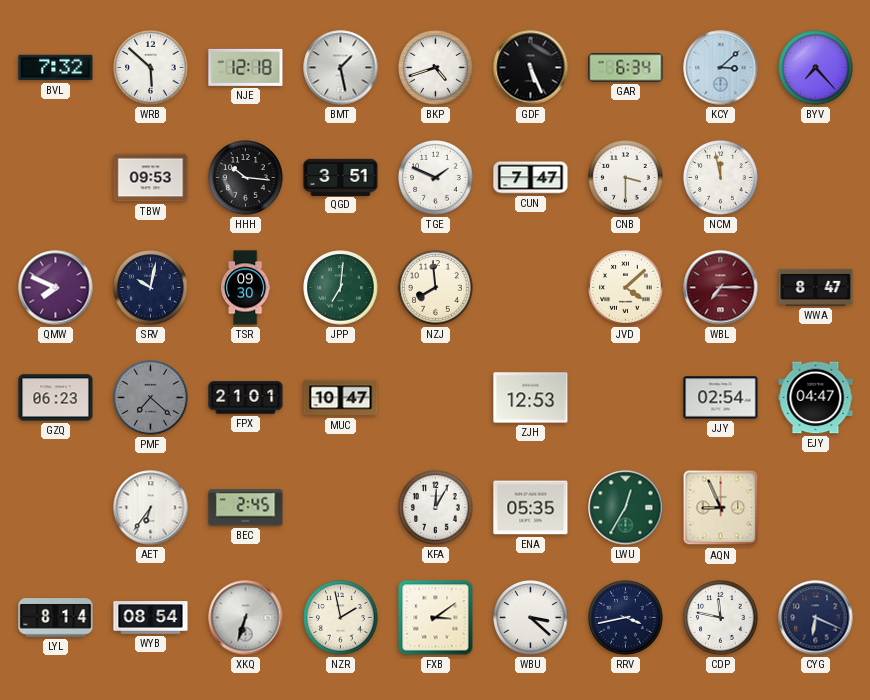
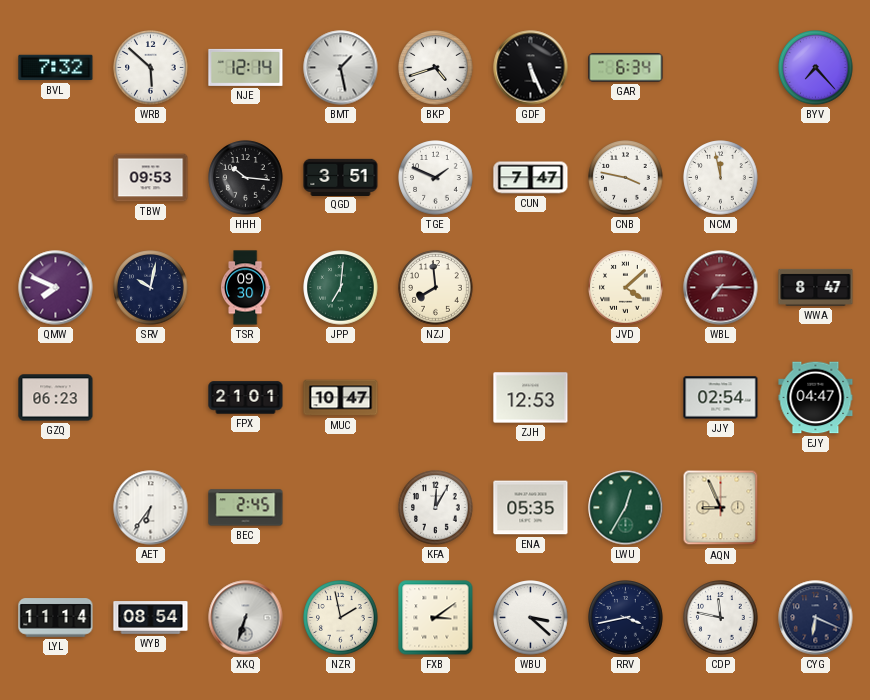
NJE: 12:18 -> 12:14 (246, 67)
KCY: 3:08 -> none (721, 68)
CNB: 3:30 -> 3:47 (626, 178)
PMF: 7:22 -> none (151, 398)
LYL: 8:14 -> 11:14 (56, 618)
